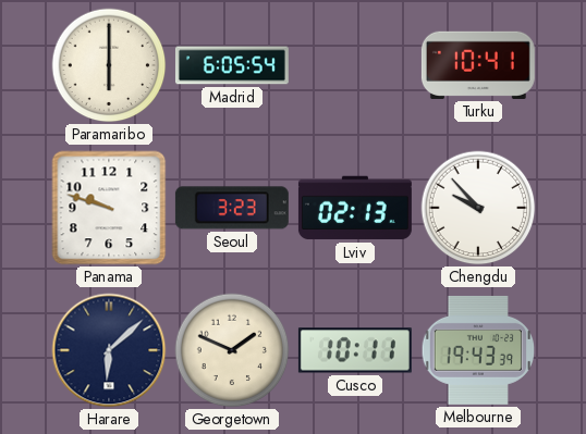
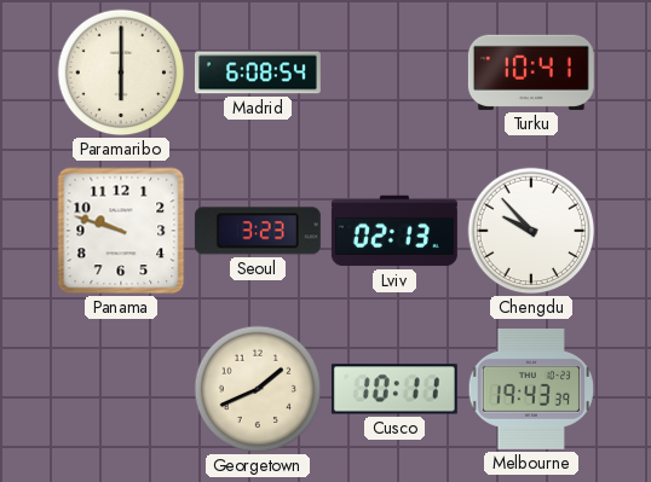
Madrid: 6:05 -> 6:08 (258, 72)
Harare: 6:08 -> none (109, 350)
Georgetown: 1:49 -> 1:41 (258, 389)
